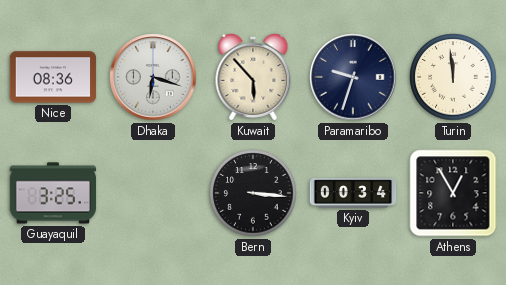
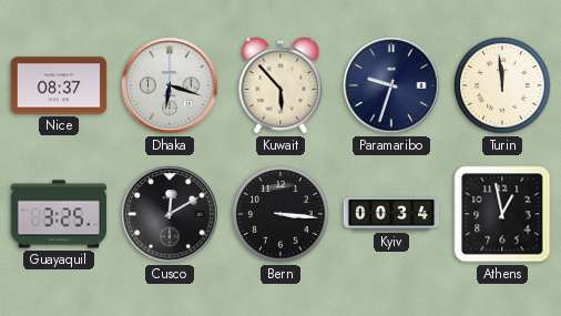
Nice: 08:36 -> 08:37 (59, 85)
Cusco: none -> 12:10 (170, 214)
Athens: 12:55 -> 12:58 (502, 214)
